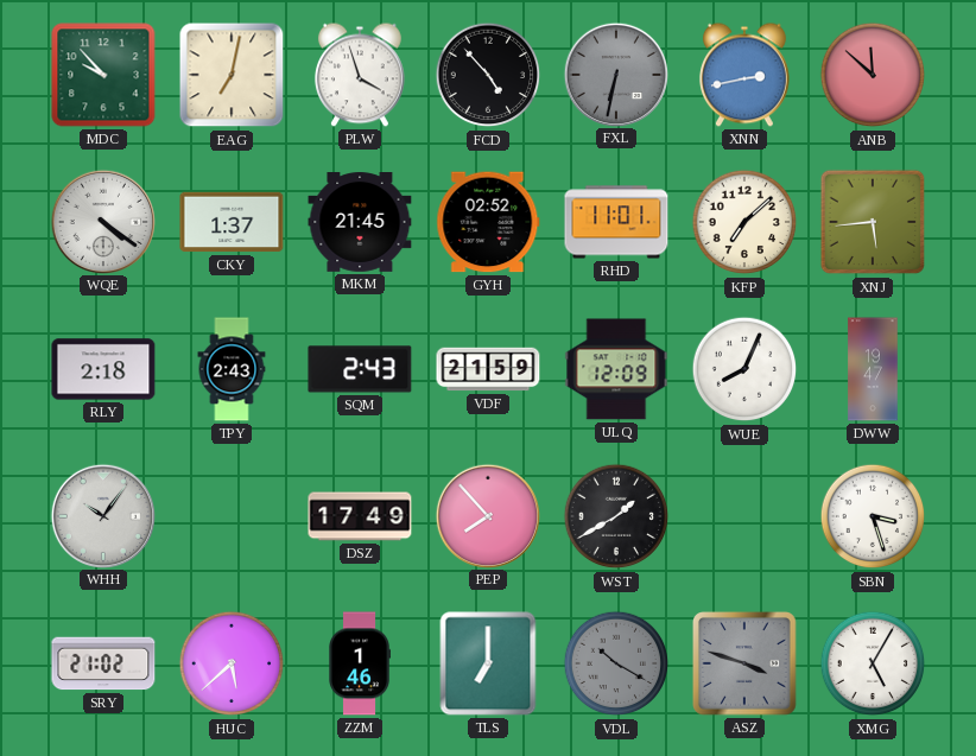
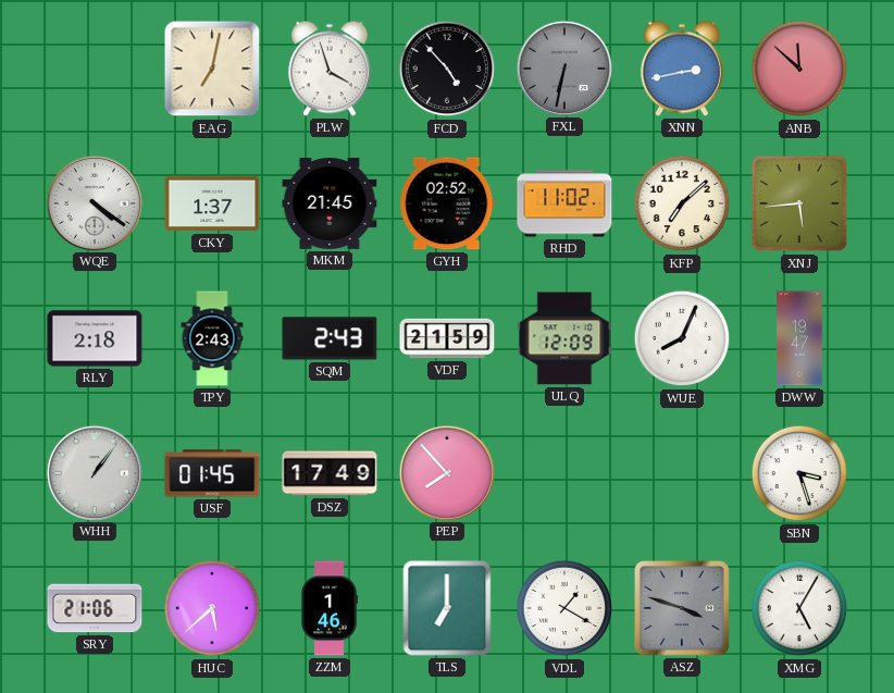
MDC: 9:53 -> none (103, 75)
RHD: 11:01 -> 11:02 (564, 203)
WHH: 10:06 -> 1:06 (94, 472)
USF: none -> 01:45 (212, 473)
WST: 1:40 -> none (616, 516)
SRY: 21:02 -> 21:06 (95, 608)
VDL: 10:20 -> 1:20 (564, 608)
VDL dial: grey -> white (564, 608)
